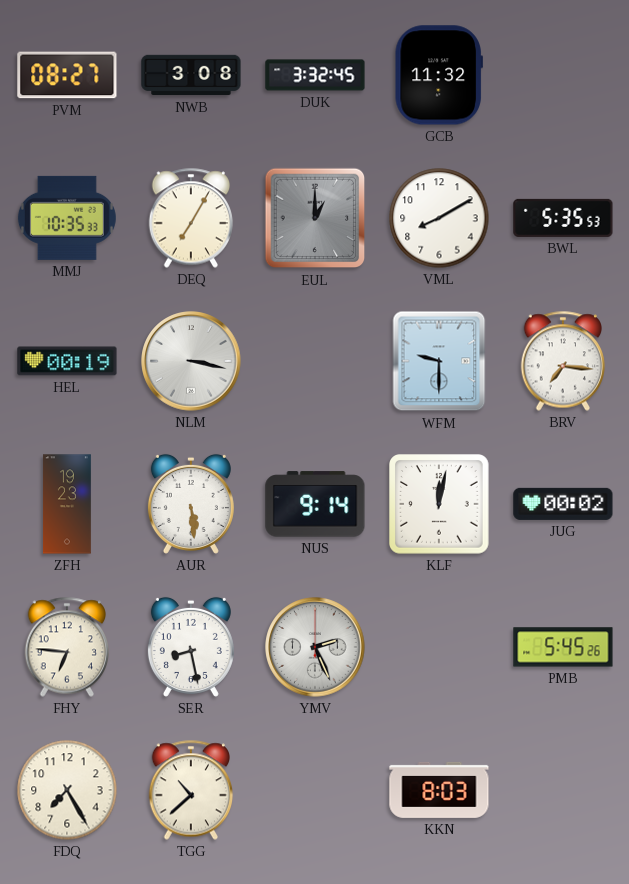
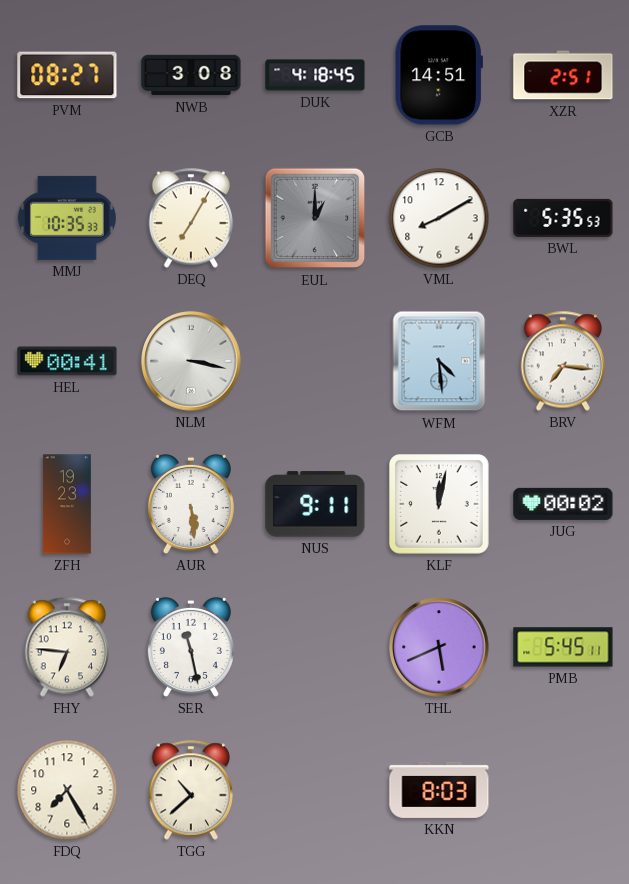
DUK: 3:32 -> 4:18 (315, 75)
GCB: 11:32 -> 14:51 (439, 75)
XZR: none -> 2:51 (563, 75)
HEL: 00:19 -> 00:41 (67, 361)
WFM: 9:30 -> 4:29 (439, 361)
NUS: 9:14 -> 9:11 (315, 504)
SER: 8:28 -> 11:28 (191, 647)
YMV: 2:26 -> none (315, 647)
THL: none -> 5:41 (439, 647)
PMB: 5:45:26 -> 5:45:11 (563, 647)
